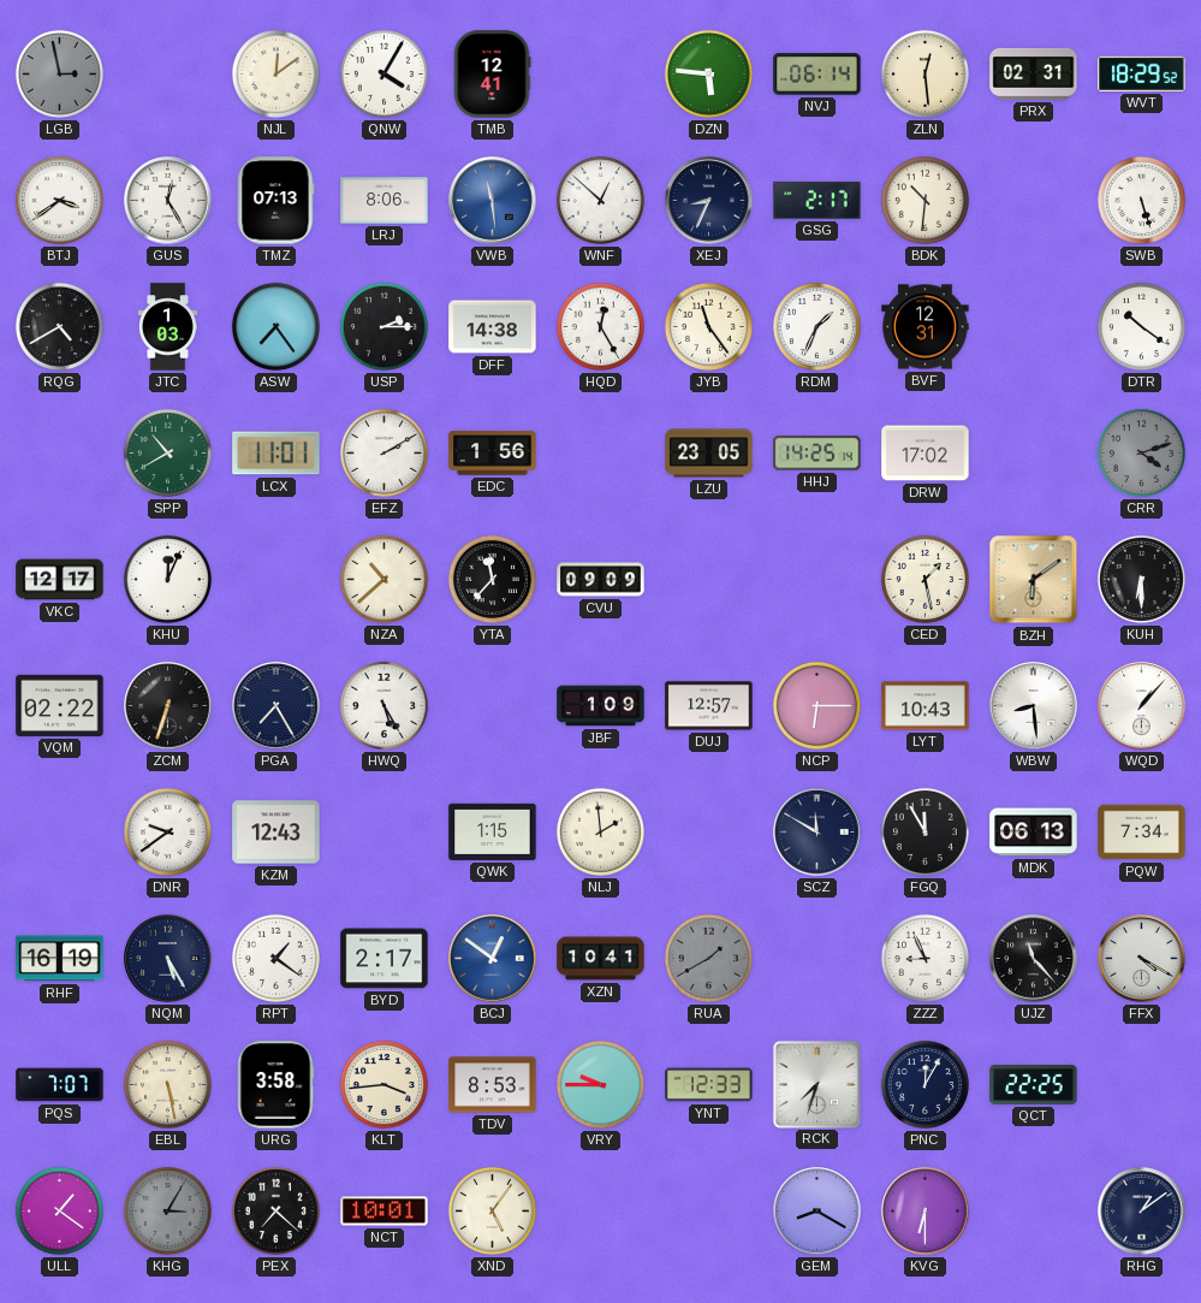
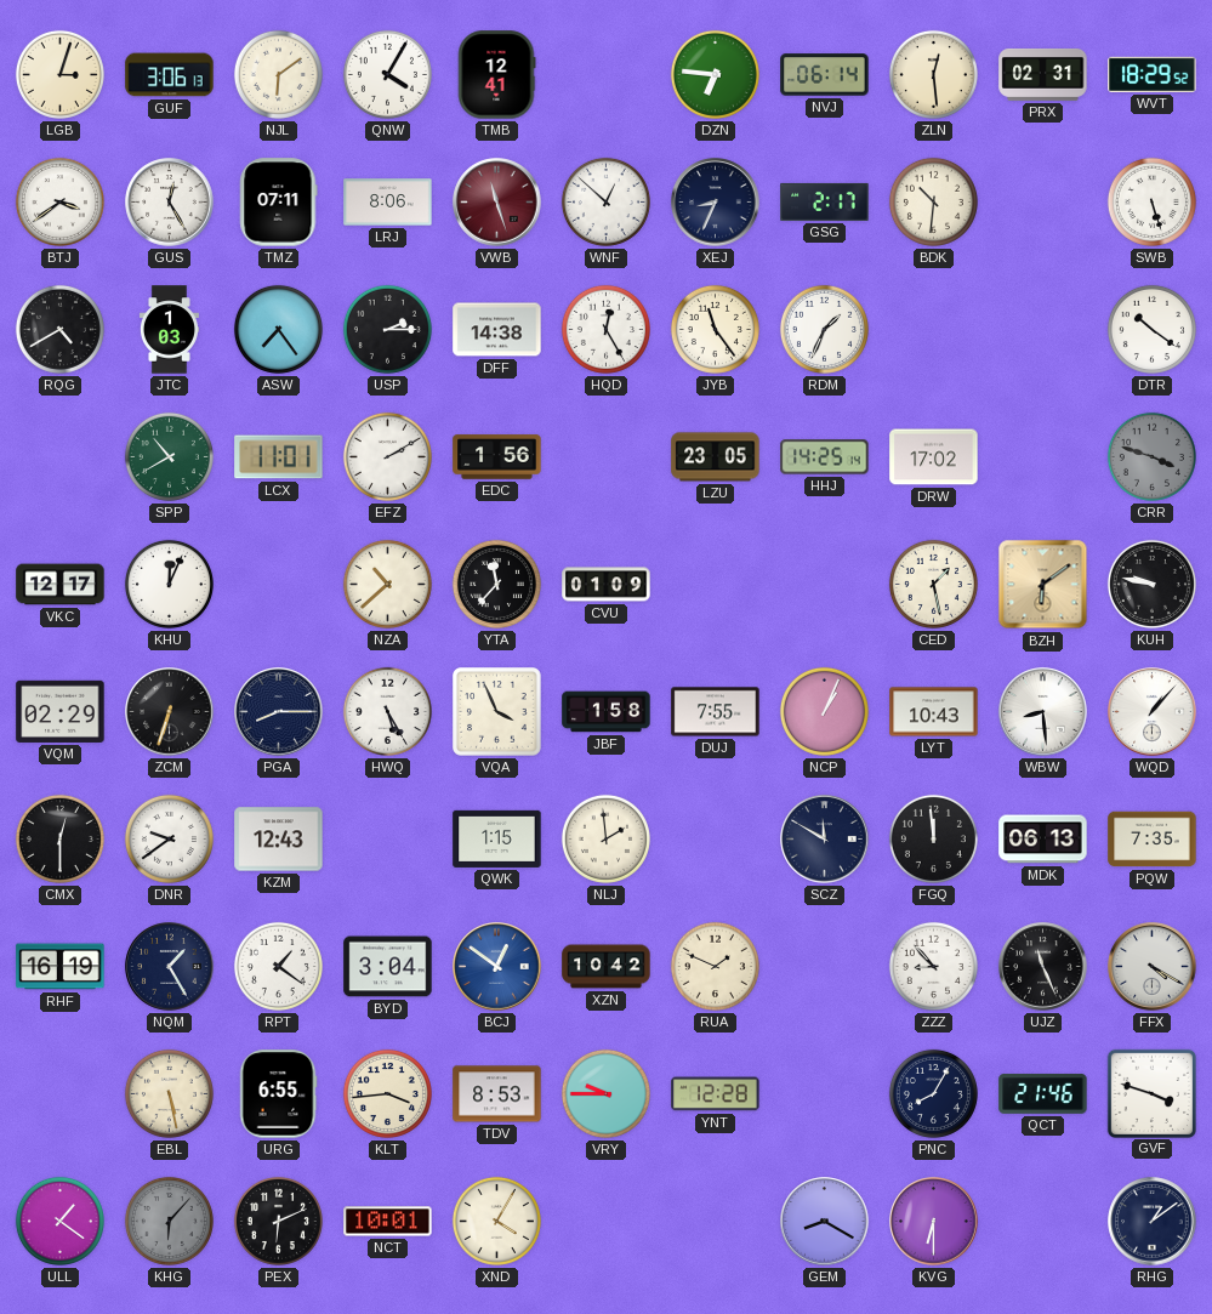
LGB: 2:58 -> 3:03 (59, 74)
LGB dial: grey -> cream (59, 74)
GUF: none -> 3:06 (170, 75)
NJL: 12:09 -> 6:09 (278, 74)
DZN: 5:46 -> 6:46 (715, 74)
TMZ: 07:13 -> 07:11 (279, 203)
VWB: 11:29 -> 11:27 (497, 203)
VWB dial: blue -> burgundy (497, 203)
BVF: 12:31 -> none (926, 327)
CRR: 4:12 -> 3:48 (1151, 456)
CVU: 09:09 -> 01:09 (607, 585)
KUH: 6:30 -> 9:47 (1151, 584)
VQM: 02:22 -> 02:29 (61, 711)
PGA: 7:25 -> 8:15 (279, 712)
VQA: none -> 3:56 (497, 712)
JBF: 1:09 -> 1:58 (607, 712)
DUJ: 12:57 -> 7:55 (716, 712)
NCP: 6:15 -> 1:04 (824, 711)
CMX: none -> 12:30 (59, 838)
FGQ: 11:55 -> 11:59 (933, 838)
PQW: 7:34 -> 7:35 (1153, 840)
NQM: 5:25 -> 1:25 (170, 967)
BYD: 2:17 -> 3:04 (388, 967)
XZN: 10:41 -> 10:42 (607, 967)
RUA: 1:40 -> 1:49 (715, 966)
RUA dial: grey -> cream (715, 966)
ZZZ: 8:56 -> 8:53 (933, 966)
UJZ: 11:23 -> 11:26 (1043, 967)
PQS: 7:07 -> none (60, 1085)
URG: 3:58 -> 6:55 (278, 1094)
YNT: 12:33 -> 12:28 (716, 1094)
RCK: 7:33 -> none (816, 1084)
PNC: 12:05 -> 8:05 (933, 1093)
QCT: 22:25 -> 21:46 (1043, 1094)
GVF: none -> 3:48 (1151, 1093)
KHG: 3:05 -> 6:07 (169, 1221)
PEX: 7:22 -> 6:11 (278, 1221)
XND: 5:06 -> 4:05 (496, 1221)
